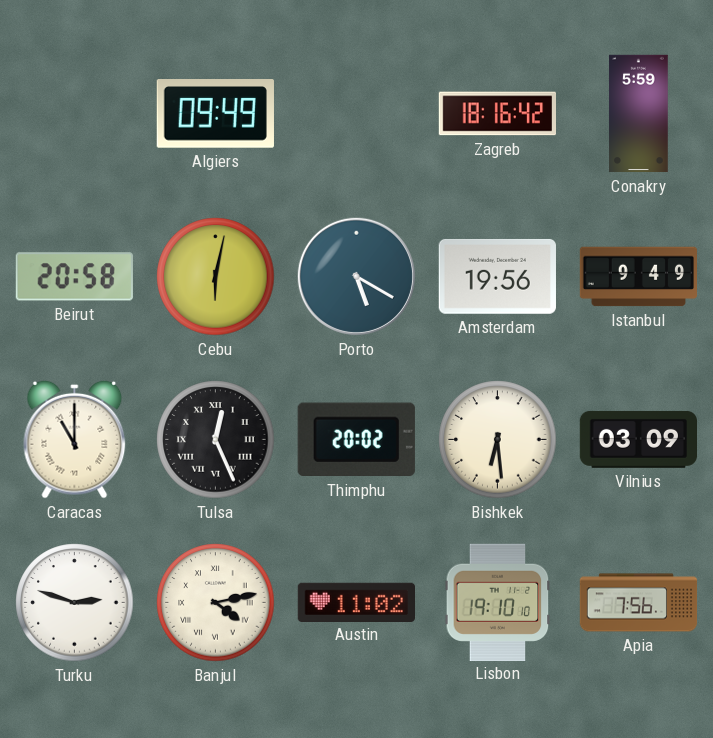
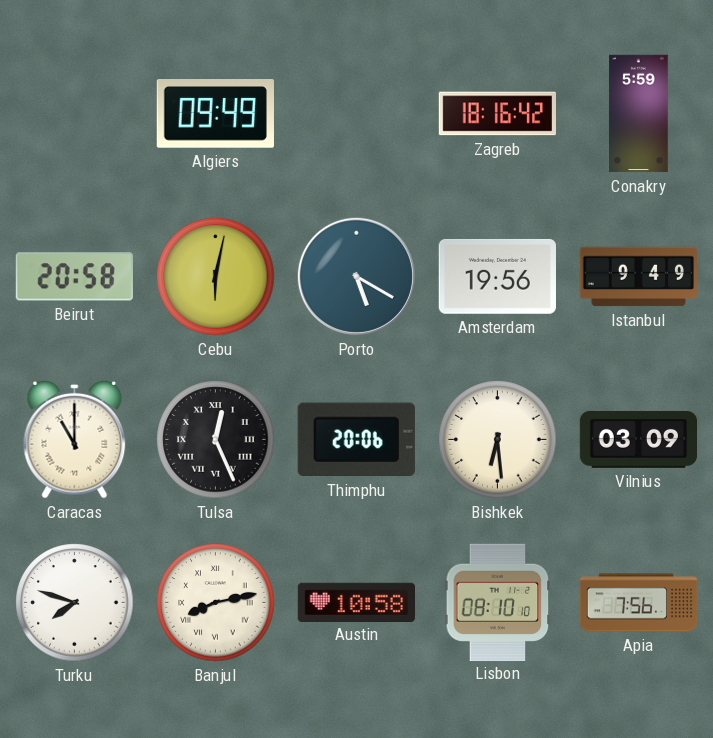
Thimphu: 20:02 -> 20:06 (356, 440)
Turku: 2:48 -> 7:48 (75, 603)
Banjul: 4:13 -> 8:13 (216, 603)
Austin: 11:02 -> 10:58 (356, 602)
Lisbon: 19:10 -> 08:10 (498, 602)
